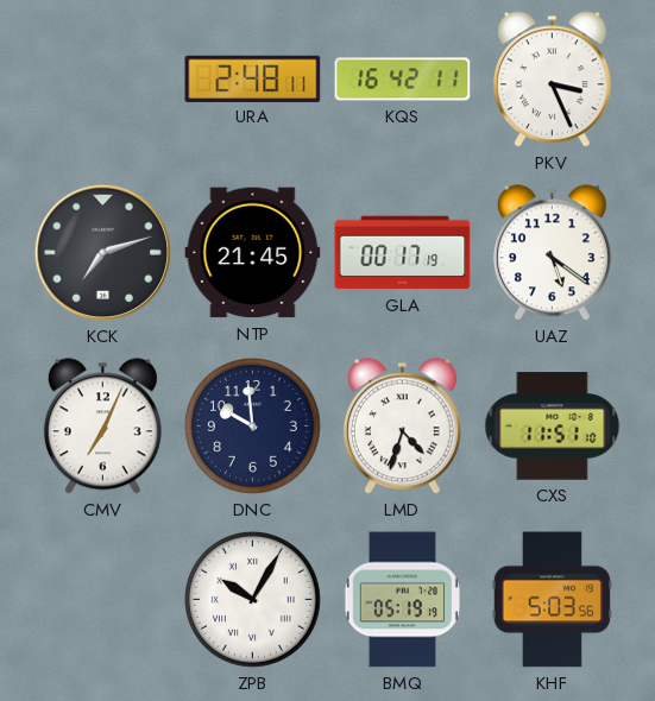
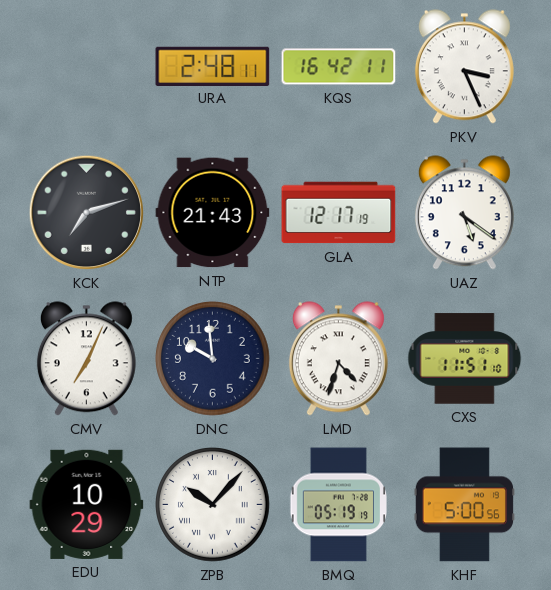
NTP: 21:45 -> 21:43 (213, 213)
GLA: 00:17 -> 12:17 (339, 213)
EDU: none -> 10:29 (87, 504)
ZPB: 10:05 -> 10:07 (213, 505)
KHF: 5:03 -> 5:00 (464, 505)
